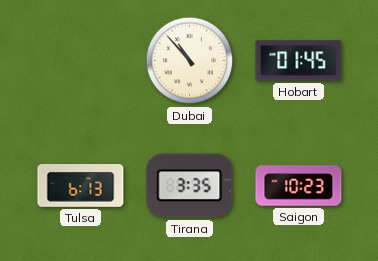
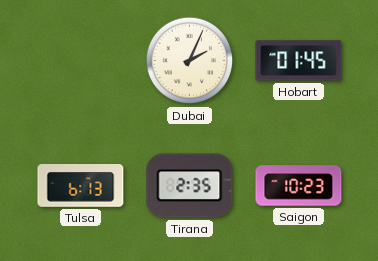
Dubai: 10:53 -> 2:04 (190, 61)
Tirana: 3:35 -> 2:35 (190, 186)
